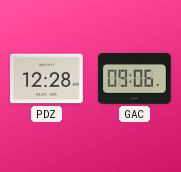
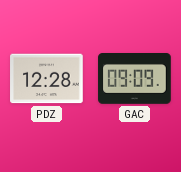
GAC: 09:06 -> 09:09 (135, 79)
